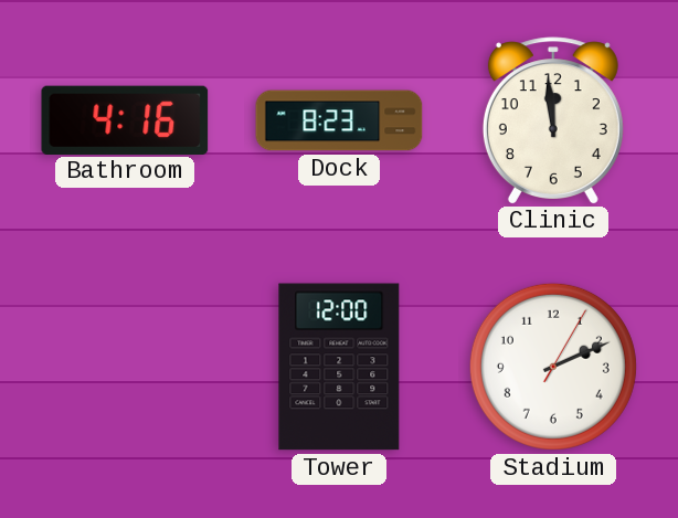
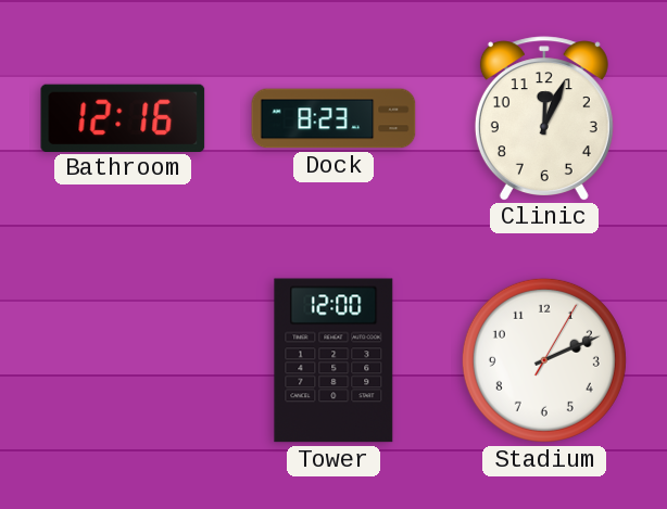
Bathroom: 4:16 -> 12:16 (123, 117)
Clinic: 11:59 -> 12:04 (544, 118)
